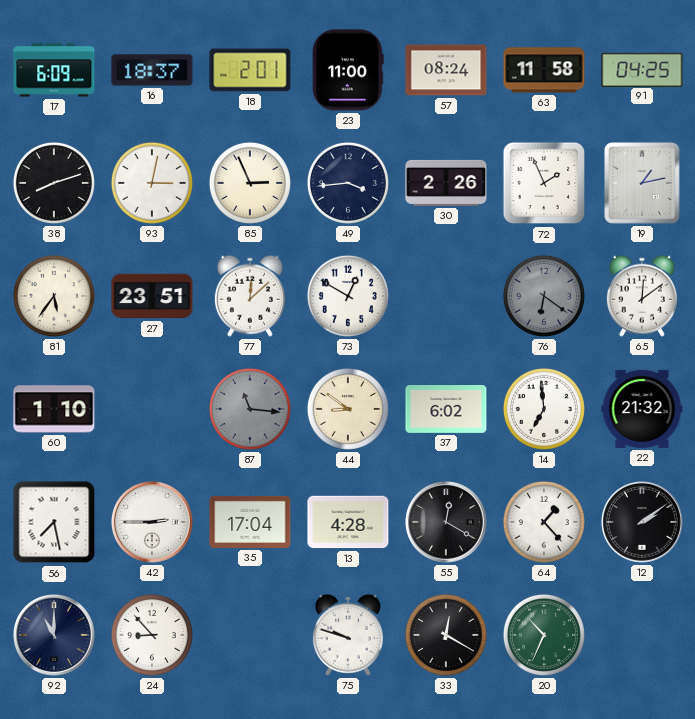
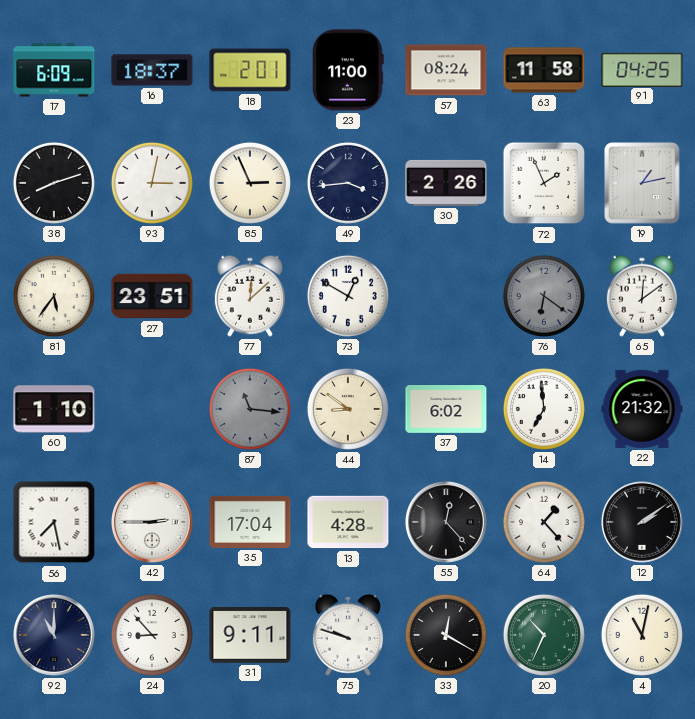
55: 12:20 -> 12:23 (447, 523)
31: none -> 9:11 (250, 635)
4: none -> 11:02 (642, 635)
